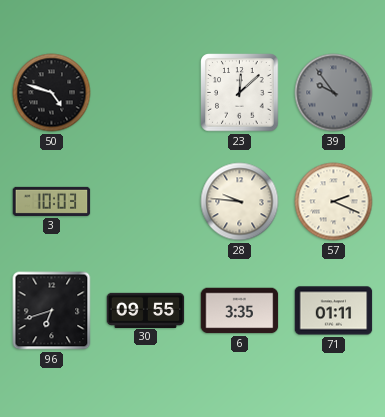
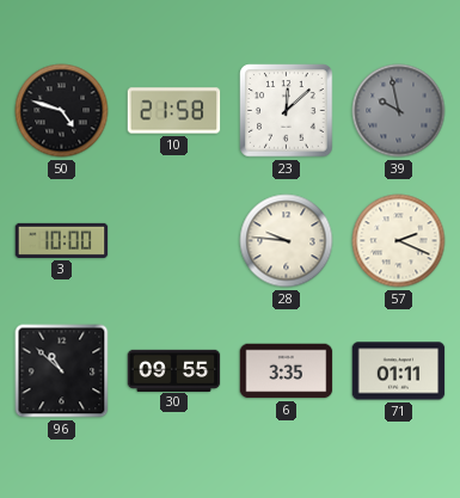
10: none -> 21:58 (174, 111)
39: 9:54 -> 9:58 (399, 111)
3: 10:03 -> 10:00 (62, 240)
96: 6:42 -> 10:52 (62, 371)
